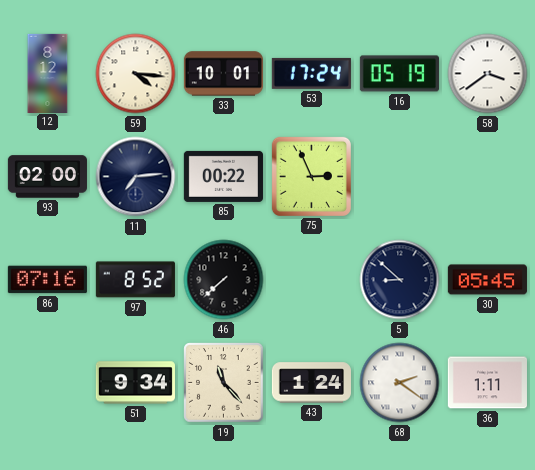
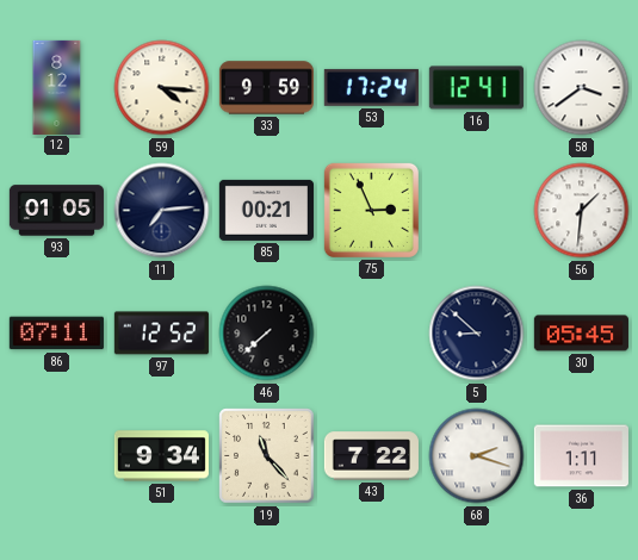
33: 10:01 -> 9:59 (266, 88)
16: 05:19 -> 12:41 (476, 88)
93: 02:00 -> 01:05 (56, 211)
85: 00:22 -> 00:21 (266, 210)
56: none -> 1:31 (582, 211)
86: 07:16 -> 07:11 (56, 334)
97: 8:52 -> 12:52 (161, 334)
43: 1:24 -> 7:22 (371, 456)
68: 2:21 -> 2:18 (477, 456)
